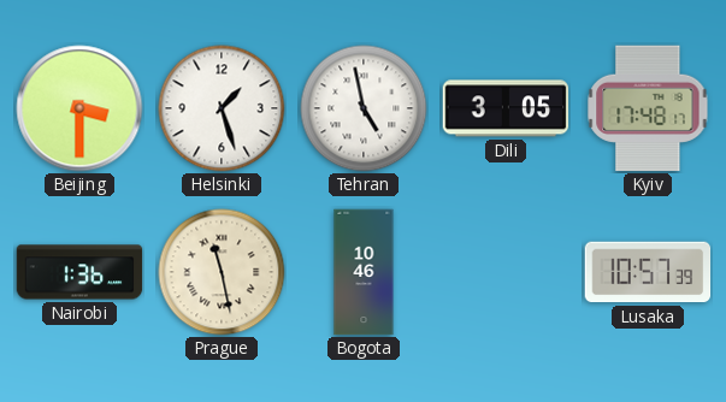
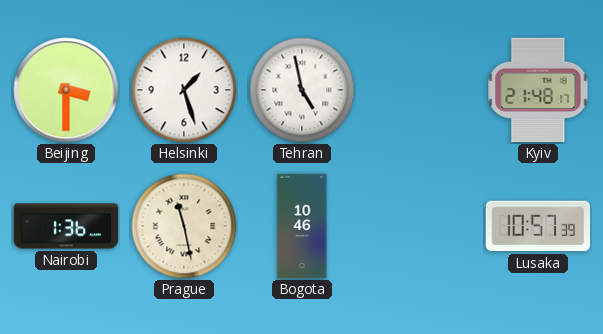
Dili: 3:05 -> none (506, 108)
Kyiv: 17:48 -> 21:48 (538, 90)
